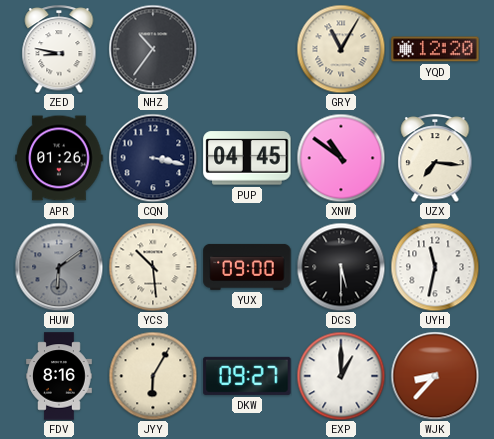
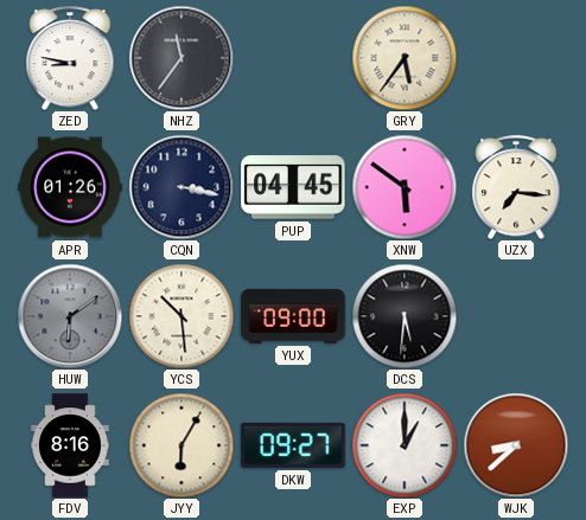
NHZ: 10:36 -> 11:36 (181, 58)
GRY: 11:05 -> 5:36 (405, 58)
YQD: 12:20 -> none (435, 49)
XNW: 10:51 -> 5:51 (405, 187)
DCS: 5:30 -> 5:31 (405, 316)
UYH: 11:32 -> none (435, 267)
WJK: 8:37 -> 8:38 (516, 445)
